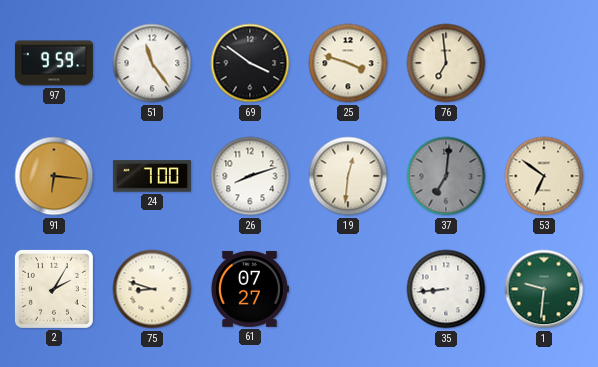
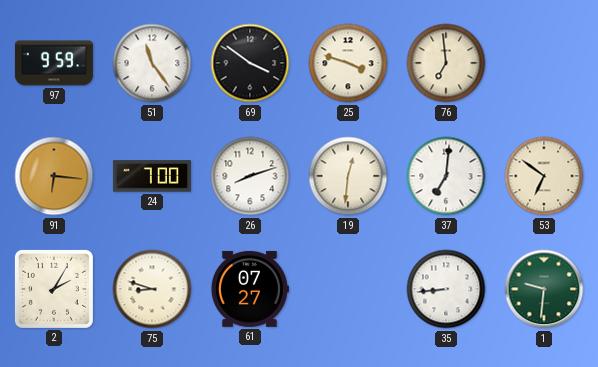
37 dial: grey -> white (446, 176)
